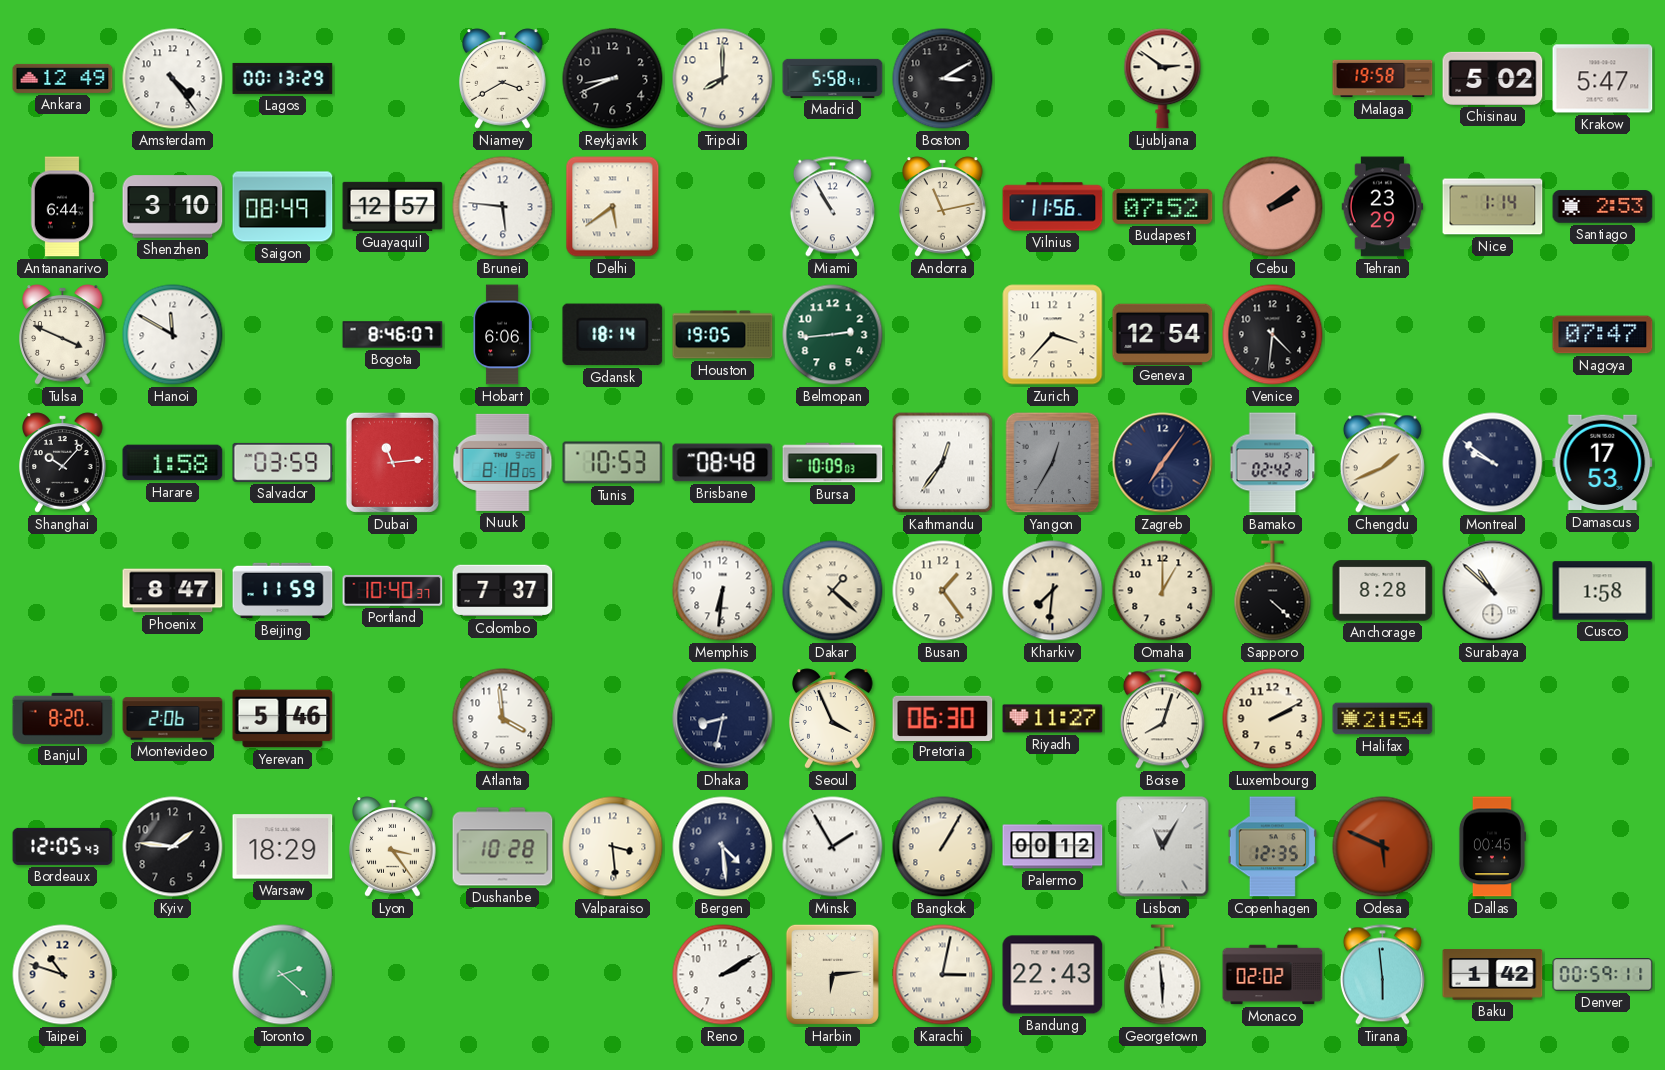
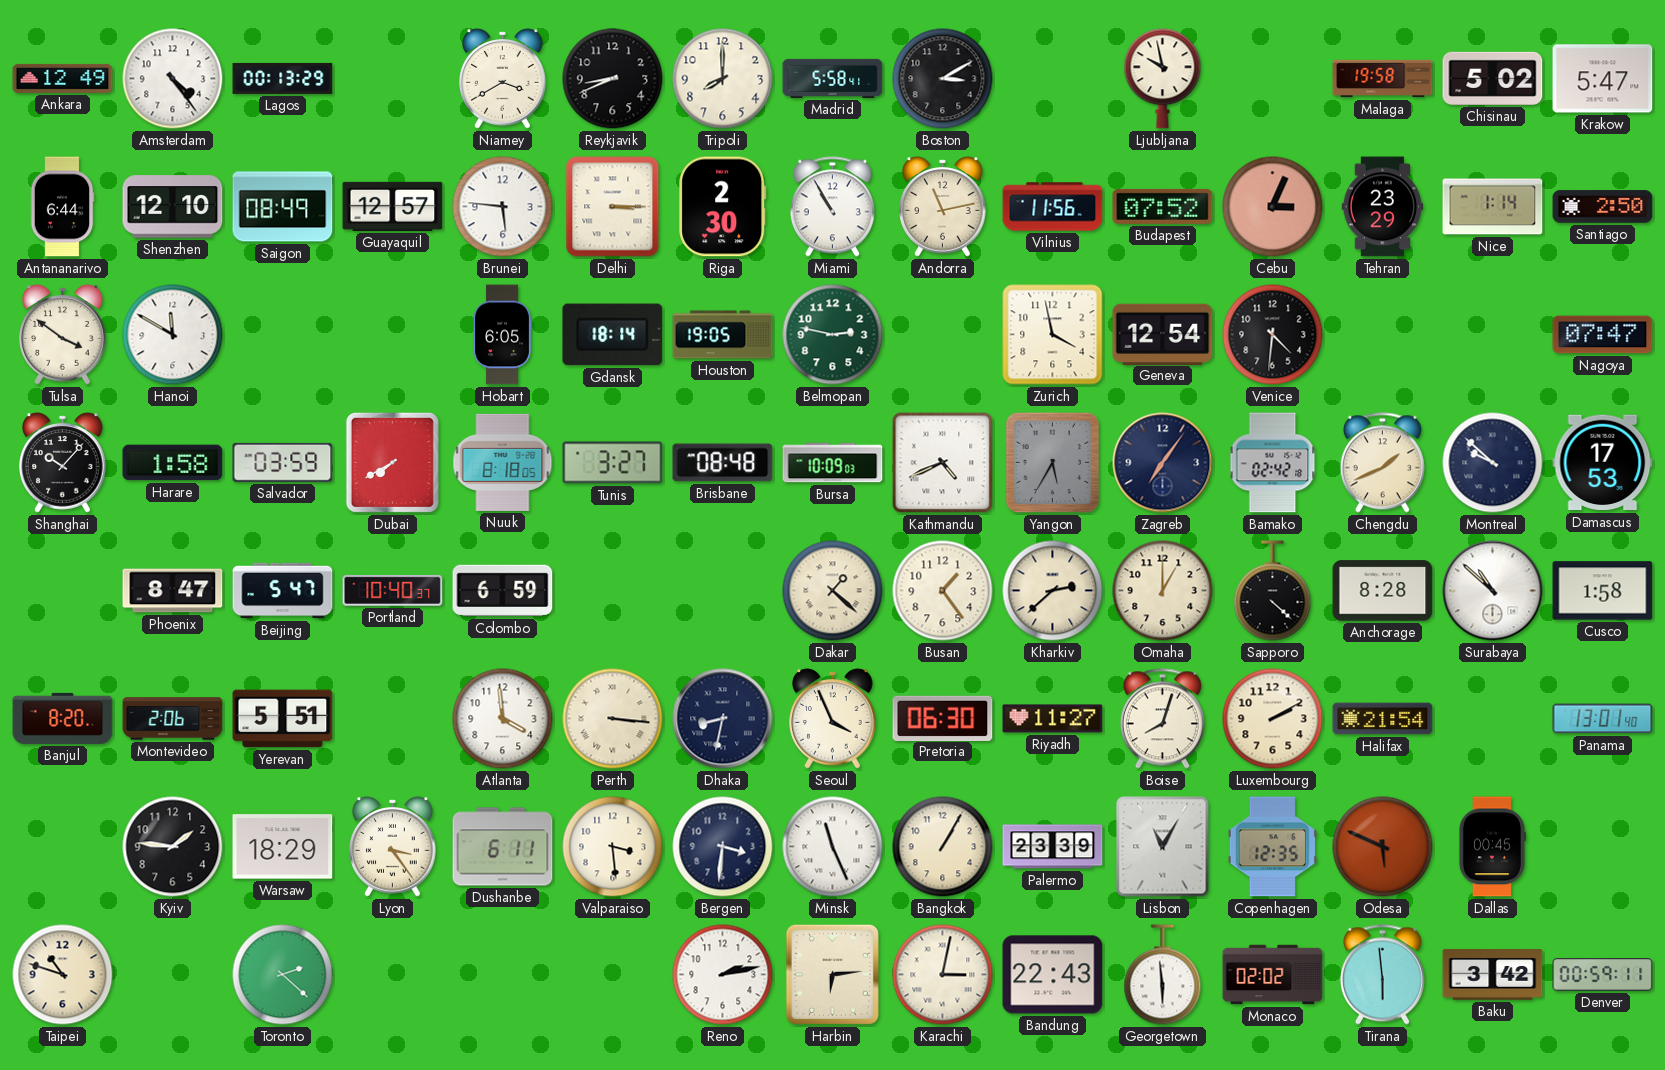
Ljubljana: 2:51 -> 9:58 (1163, 79)
Shenzhen: 3:10 -> 12:10 (173, 207)
Delhi: 5:39 -> 3:15 (613, 207)
Riga: none -> 2:30 (723, 207)
Cebu: 2:09 -> 3:04 (1273, 207)
Santiago: 2:53 -> 2:50 (1603, 207)
Tulsa: 3:49 -> 3:51 (63, 335)
Bogota: 8:46 -> none (393, 335)
Hobart: 6:06 -> 6:05 (502, 335)
Belmopan: 2:44 -> 2:47 (833, 335)
Zurich: 3:37 -> 3:58 (1053, 335)
Dubai: 11:14 -> 7:40 (392, 462)
Tunis: 10:53 -> 3:27 (613, 463)
Kathmandu: 12:36 -> 4:41 (943, 463)
Yangon: 12:35 -> 5:35 (1053, 463)
Montreal: 9:51 -> 9:52 (1493, 463)
Beijing: 11:59 -> 5:47 (283, 591)
Colombo: 7:37 -> 6:59 (503, 591)
Memphis: 6:31 -> none (723, 591)
Kharkiv: 7:31 -> 2:38 (1053, 591)
Yerevan: 5:46 -> 5:51 (283, 719)
Perth: none -> 3:16 (613, 719)
Panama: none -> 13:01 (1603, 719)
Bordeaux: 12:05 -> none (63, 846)
Dushanbe: 10:28 -> 6:11 (503, 847)
Bergen: 4:29 -> 3:31 (723, 847)
Minsk: 1:55 -> 11:26 (833, 847)
Palermo: 00:12 -> 23:39 (1053, 847)
Reno: 2:10 -> 2:13 (723, 975)
Baku: 1:42 -> 3:42 (1493, 975)
